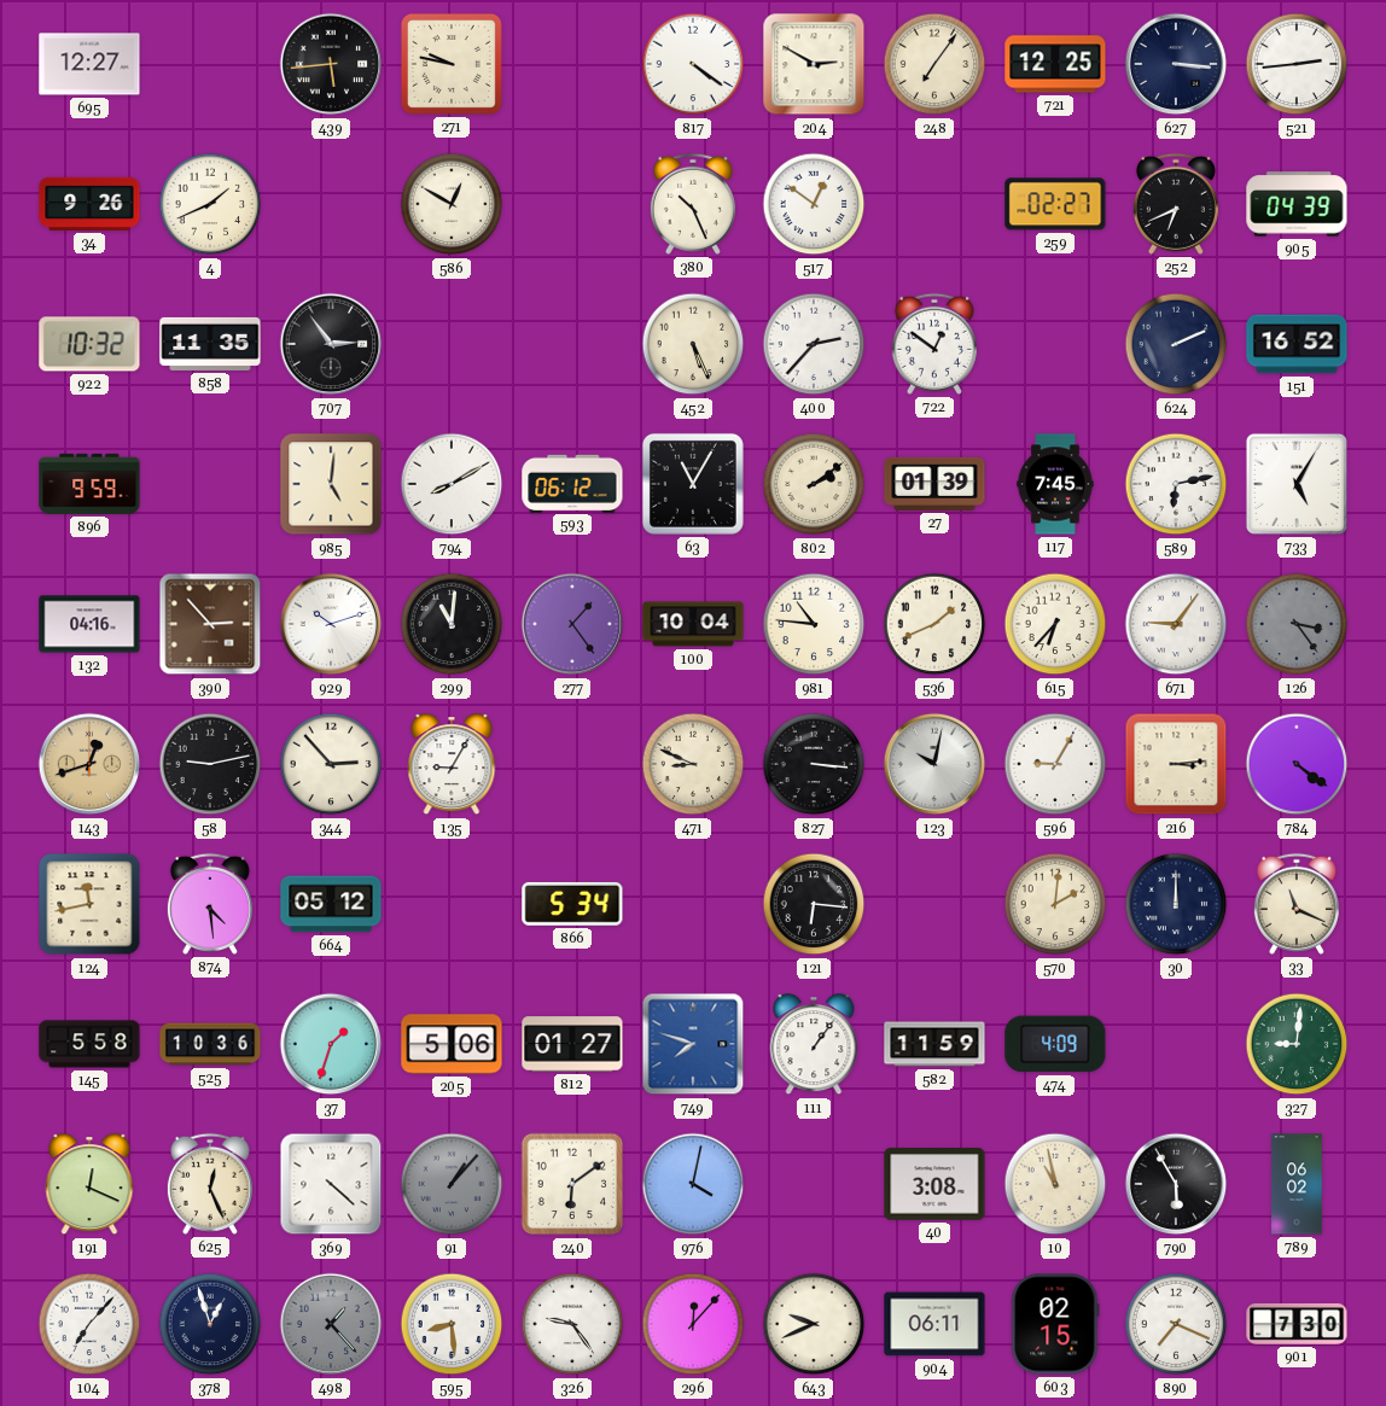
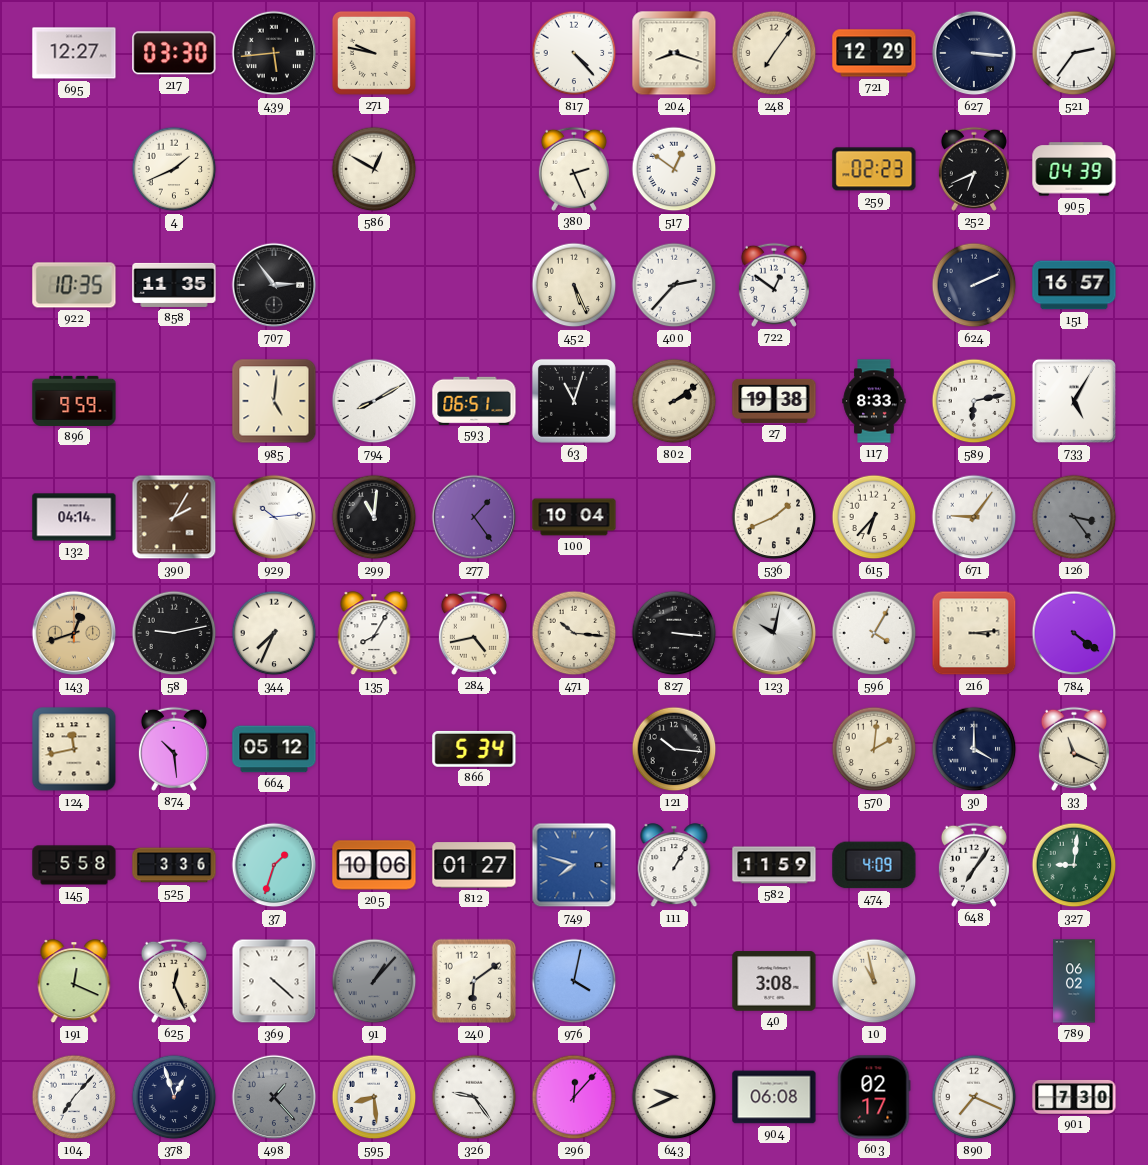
217: none -> 03:30 (174, 53)
817: 4:21 -> 4:23 (574, 53)
204: 2:50 -> 8:18 (674, 53)
721: 12:25 -> 12:29 (874, 53)
521: 2:44 -> 2:36 (1074, 53)
34: 9:26 -> none (89, 204)
380: 10:26 -> 2:26 (574, 169)
259: 02:27 -> 02:23 (874, 169)
922: 10:32 -> 10:35 (74, 285)
151: 16:52 -> 16:57 (1074, 285)
593: 06:12 -> 06:51 (474, 400)
63: 11:05 -> 11:03 (574, 401)
27: 01:39 -> 19:38 (774, 401)
117: 7:45 -> 8:33 (874, 401)
132: 04:16 -> 04:14 (74, 517)
390: 2:53 -> 2:05 (174, 517)
929: 10:12 -> 10:14 (274, 517)
981: 10:46 -> none (814, 624)
344: 2:53 -> 7:34 (274, 633)
135: 9:05 -> 8:05 (374, 634)
284: none -> 4:43 (474, 633)
471: 8:49 -> 10:16 (574, 633)
596: 9:05 -> 4:05 (874, 633)
874: 4:29 -> 10:29 (174, 749)
121: 6:16 -> 10:16 (674, 749)
30: 12:00 -> 4:00 (974, 749)
525: 10:36 -> 3:36 (174, 865)
205: 5:06 -> 10:06 (374, 865)
111: 1:06 -> 1:05 (674, 866)
648: none -> 7:06 (974, 865)
790: 5:55 -> none (1176, 1184)
904: 06:11 -> 06:08 (774, 1097)
603: 02:15 -> 02:17 (874, 1097)
